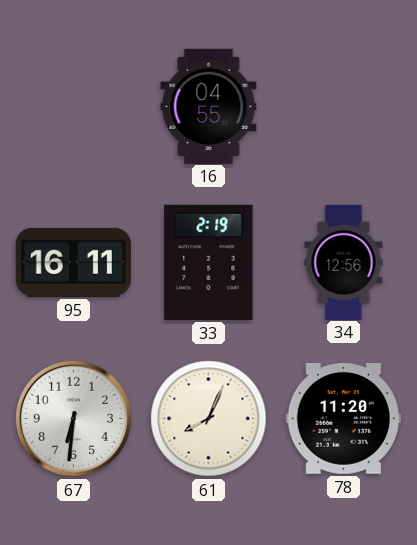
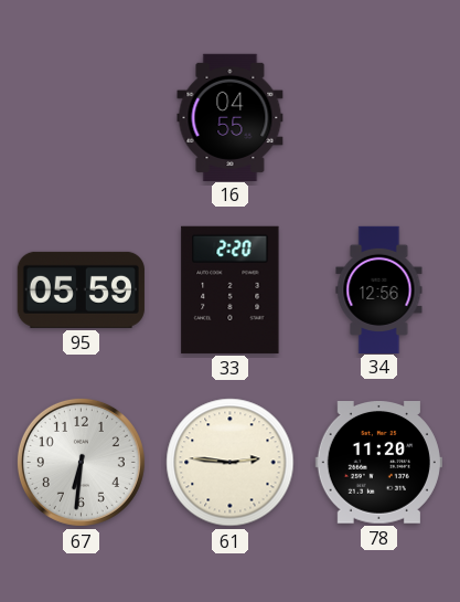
95: 16:11 -> 05:59 (81, 289)
33: 2:19 -> 2:20 (231, 289)
61: 8:04 -> 2:46 (231, 463)
